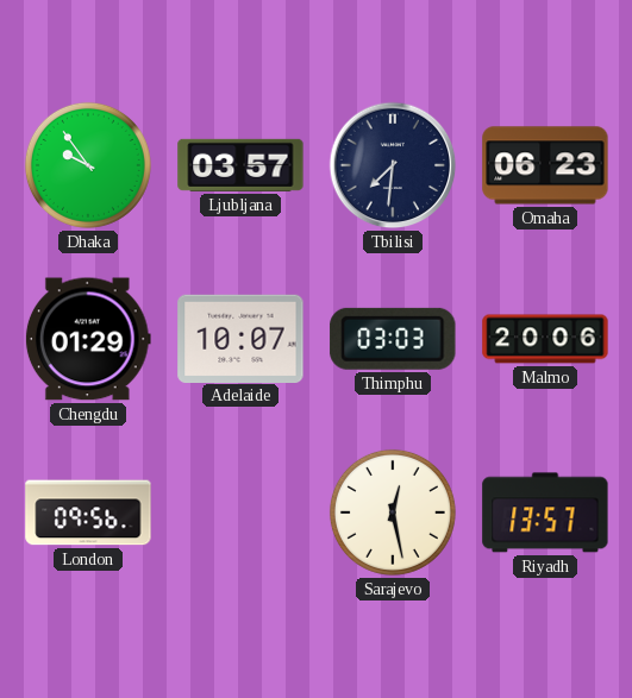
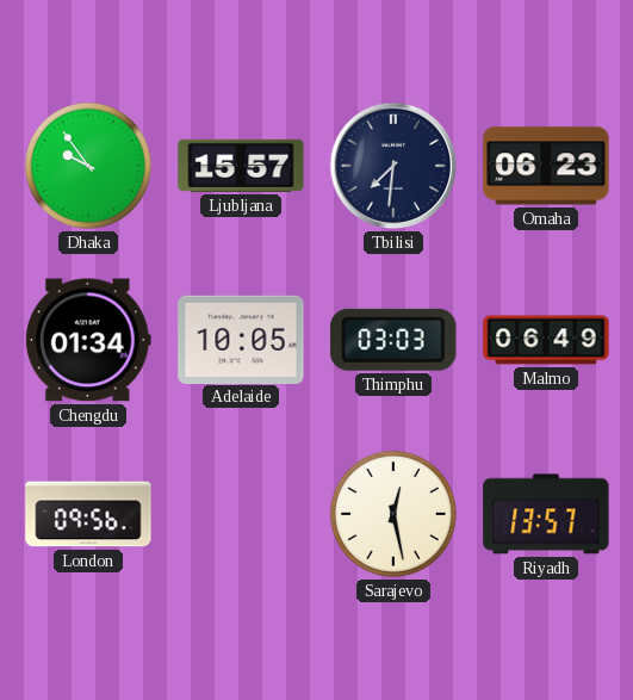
Ljubljana: 03:57 -> 15:57 (241, 166)
Chengdu: 01:29 -> 01:34 (88, 340)
Adelaide: 10:07 -> 10:05 (241, 339)
Malmo: 20:06 -> 06:49 (546, 340)
